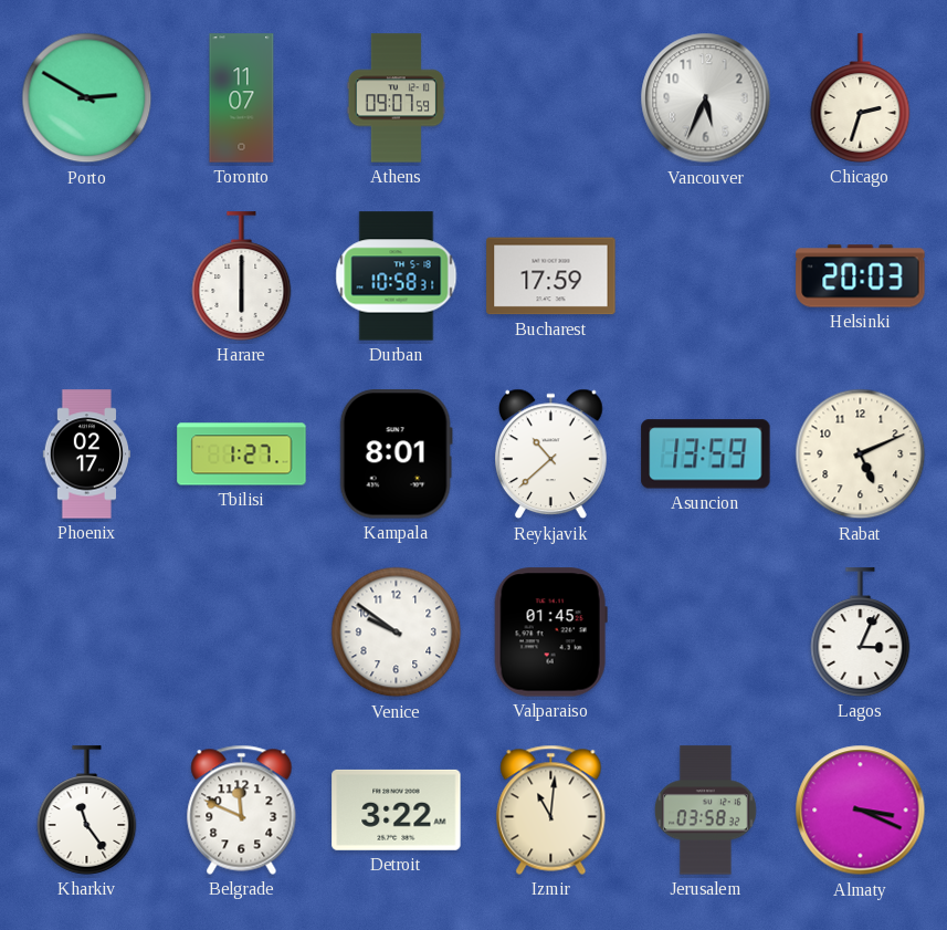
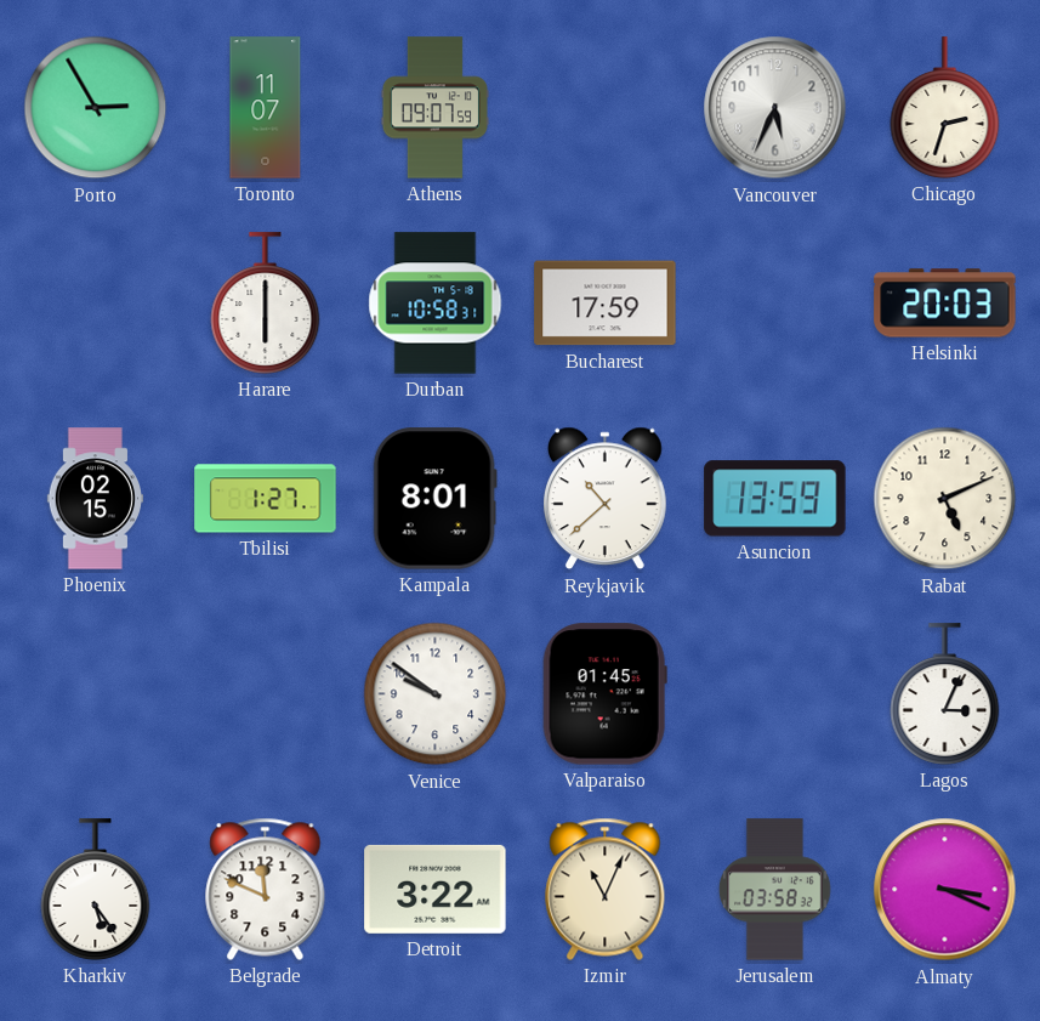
Porto: 2:50 -> 2:55 (96, 108)
Phoenix: 02:17 -> 02:15 (95, 499)
Kharkiv: 11:24 -> 5:24 (96, 890)
Izmir: 11:01 -> 11:04 (606, 889)
